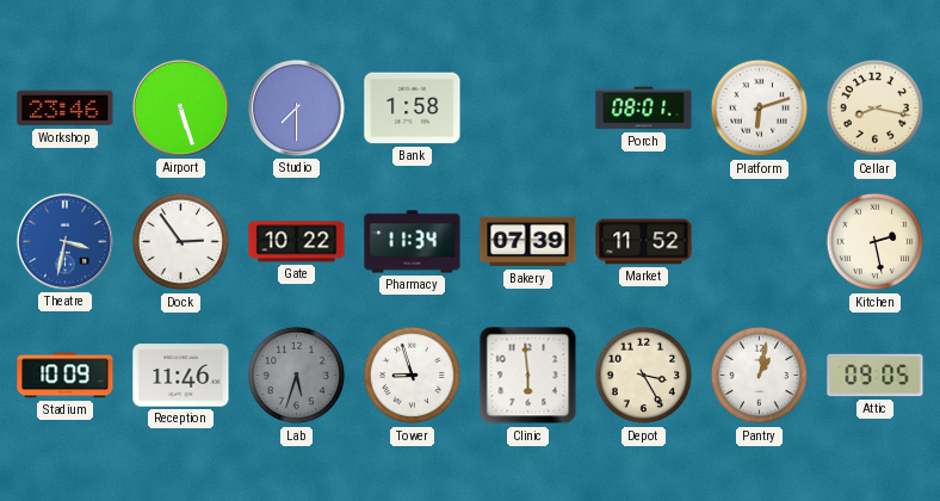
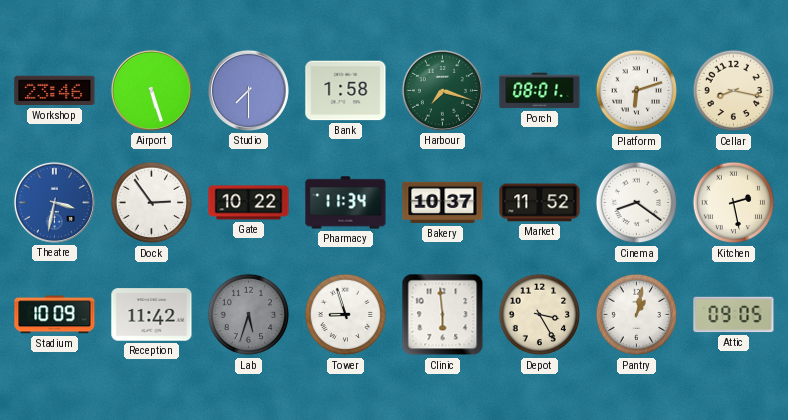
Harbour: none -> 7:18 (442, 90)
Bakery: 07:39 -> 10:37 (443, 203)
Cinema: none -> 8:21 (637, 203)
Reception: 11:46 -> 11:42 (152, 315)
